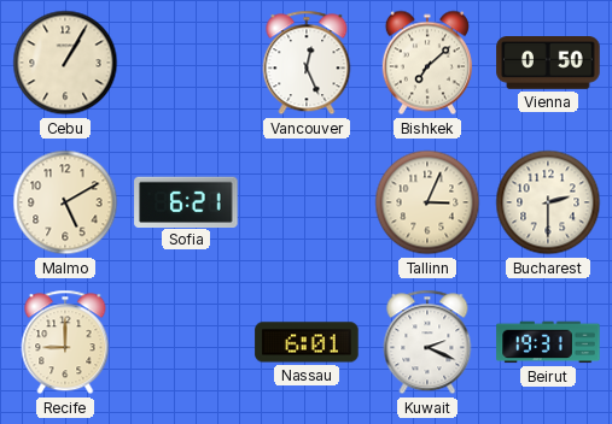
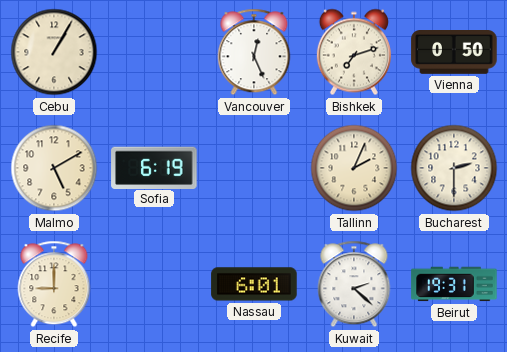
Bishkek: 7:08 -> 7:12 (354, 52)
Sofia: 6:21 -> 6:19 (154, 167)
Tallinn: 3:04 -> 2:04 (354, 168)
Kuwait: 2:19 -> 2:22 (354, 284)
